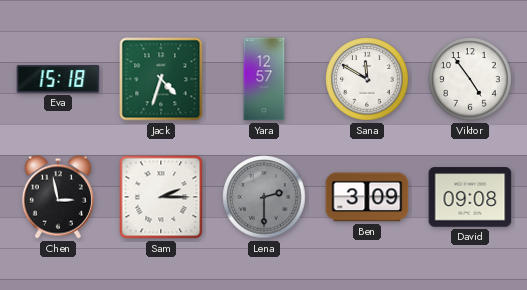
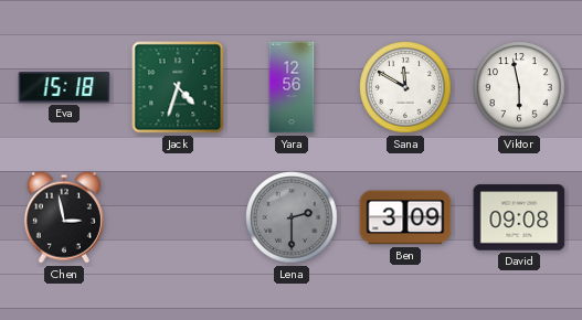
Yara: 12:57 -> 12:56 (292, 87)
Viktor: 4:54 -> 5:58 (519, 87)
Sam: 2:15 -> none (161, 197)
